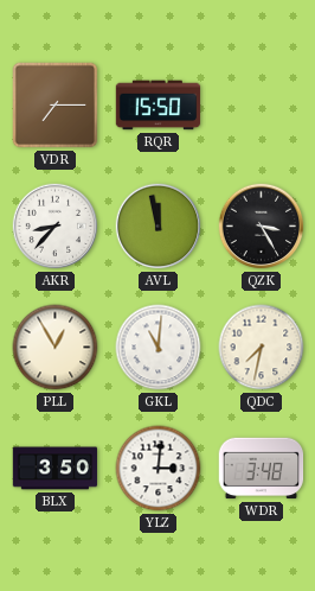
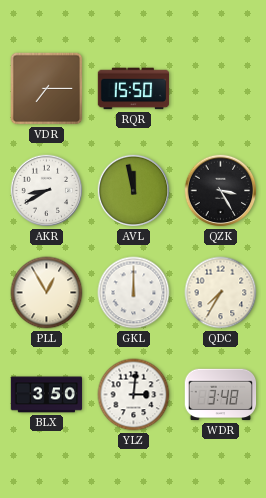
AKR: 8:37 -> 8:40 (47, 191)
GKL: 11:01 -> 12:00 (134, 293)
QDC: 7:32 -> 7:35 (221, 293)
